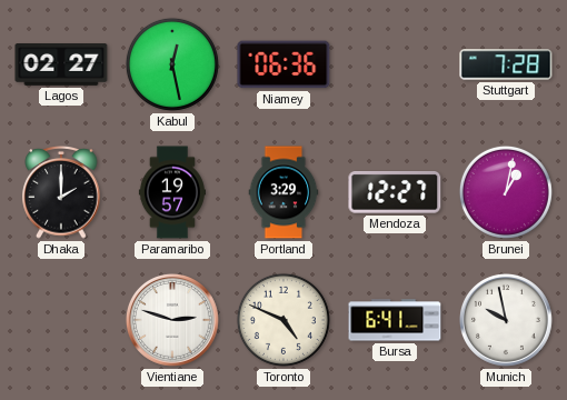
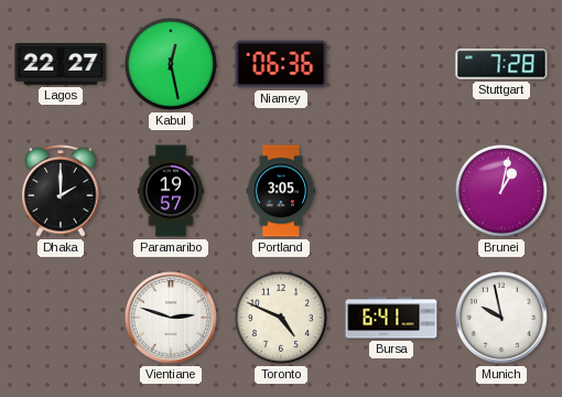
Lagos: 02:27 -> 22:27 (61, 65)
Portland: 3:29 -> 3:05 (281, 191)
Mendoza: 12:27 -> none (395, 193)
